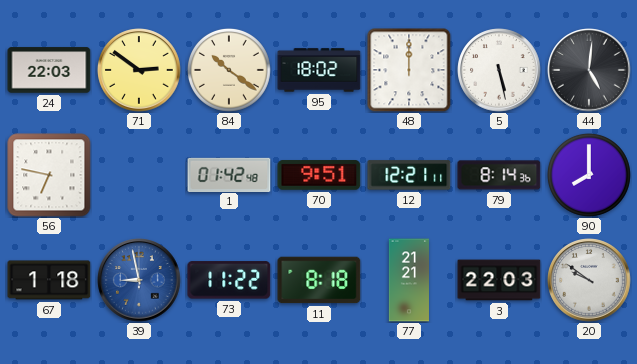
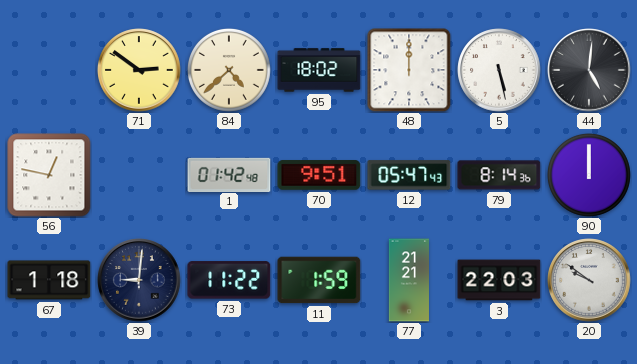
24: 22:03 -> none (49, 70)
84: 10:21 -> 4:38 (229, 70)
56: 6:47 -> 12:47 (49, 175)
12: 12:21 -> 05:47 (409, 175)
90: 8:00 -> 12:00 (589, 175)
39: 8:58 -> 9:01 (139, 280)
39 dial: blue -> navy (139, 280)
11: 8:18 -> 1:59 (319, 280)
